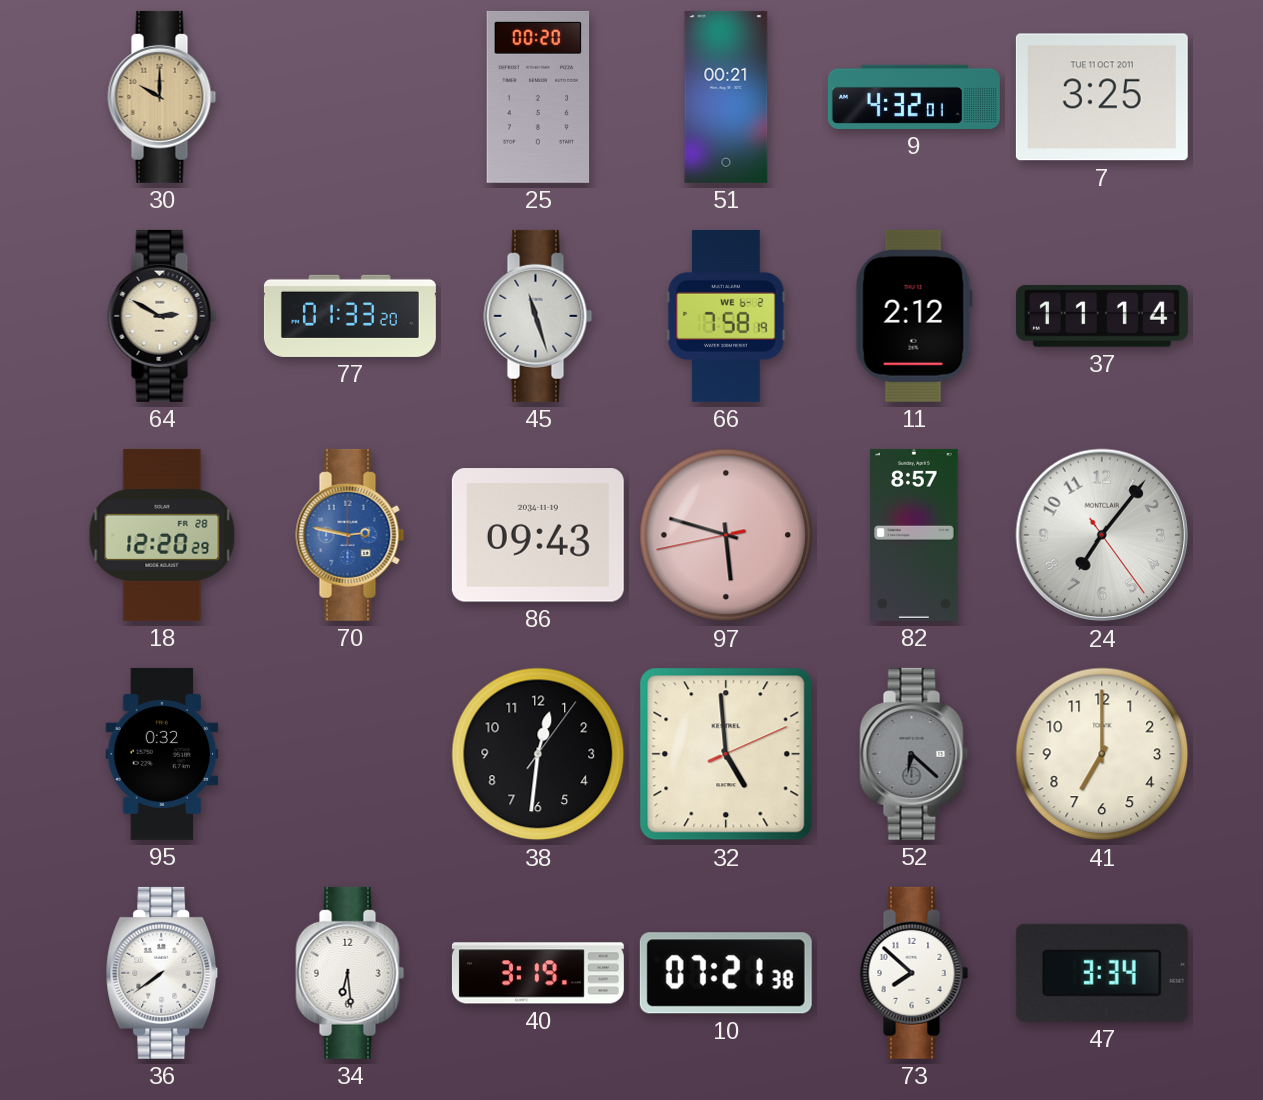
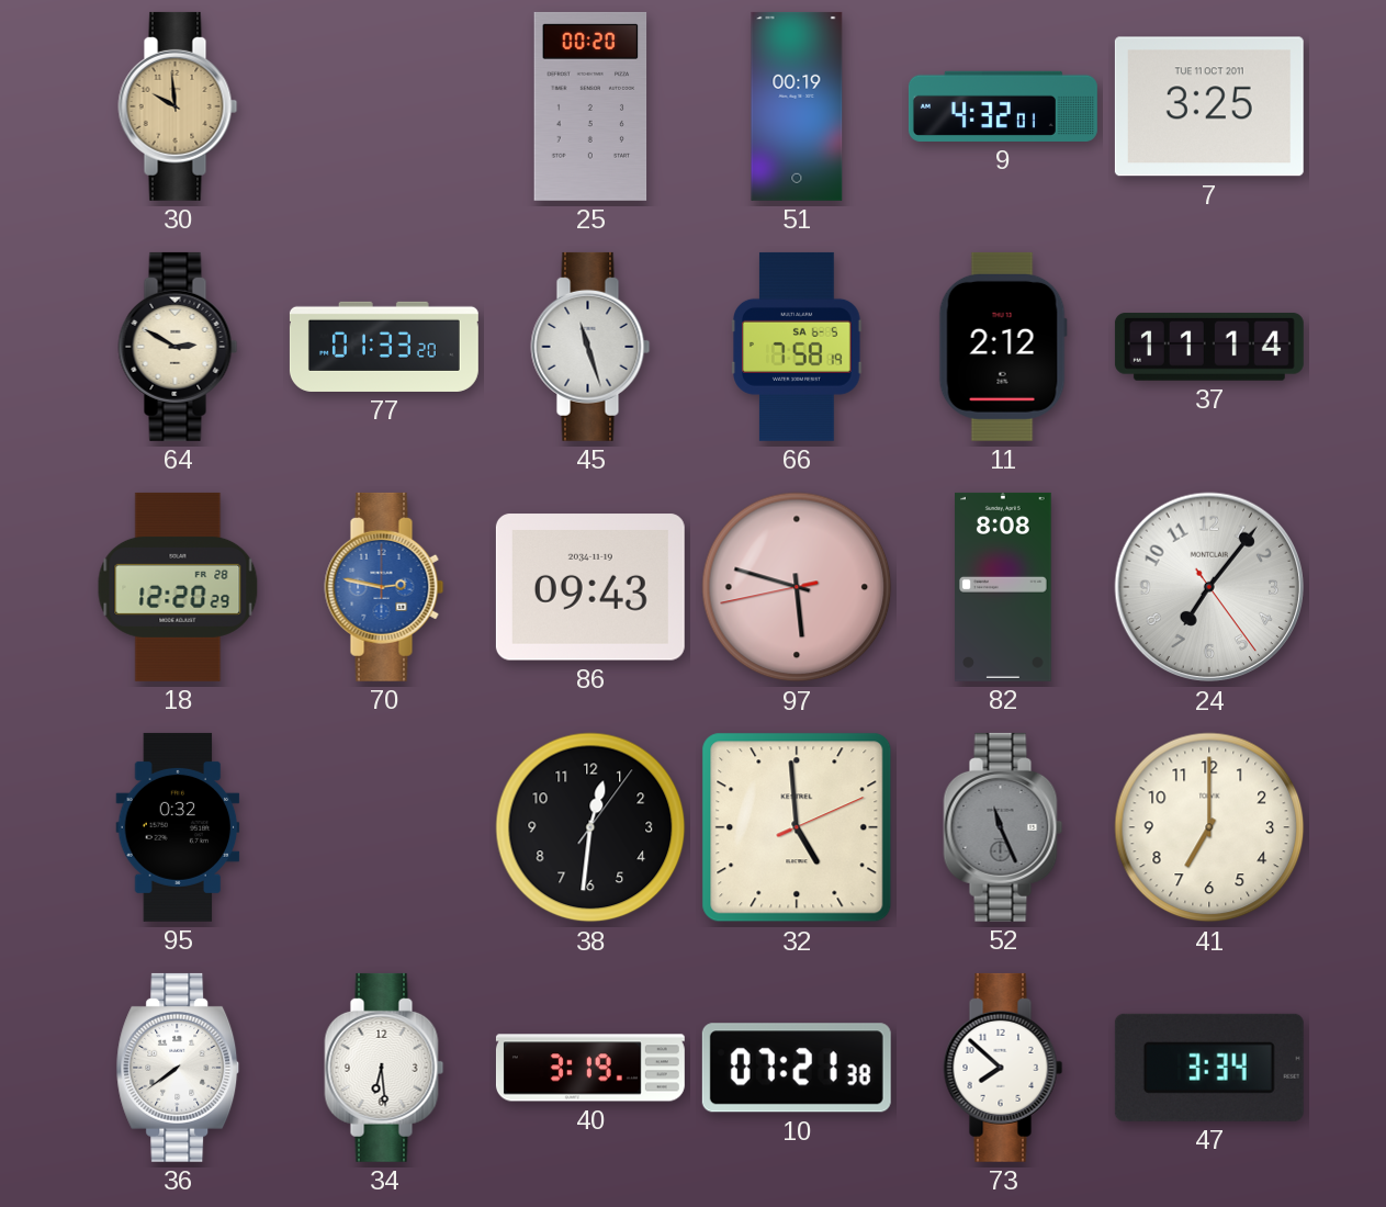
30: 10:00 -> 9:59 (178, 106)
51: 00:21 -> 00:19 (797, 106)
66 date: WE 6-2 -> SA 6-5 (798, 347)
82: 8:57 -> 8:08 (1004, 587)
52: 6:22 -> 11:26 (1003, 827)
